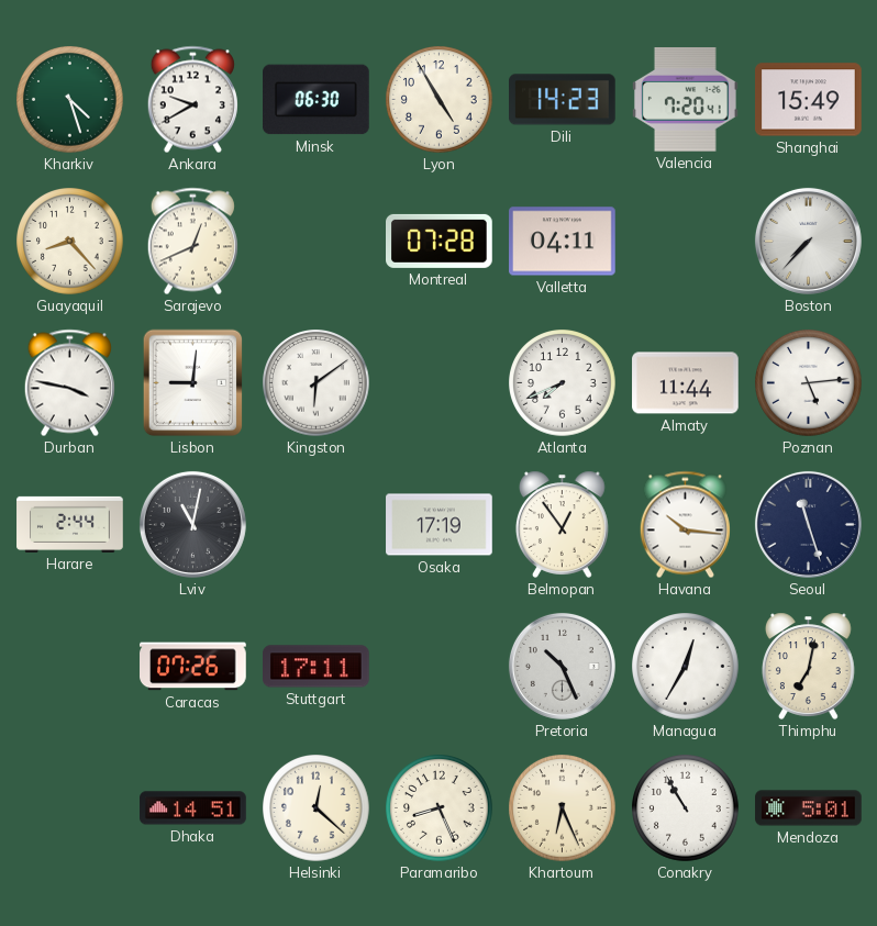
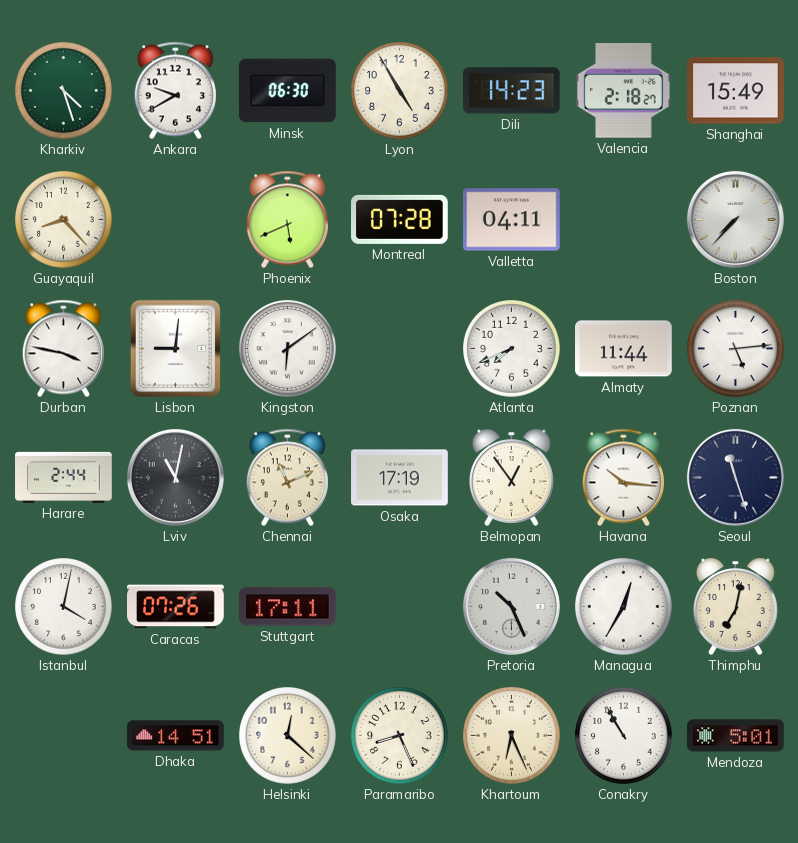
Valencia: 7:20 -> 2:18 (624, 91)
Sarajevo: 12:41 -> none (192, 242)
Phoenix: none -> 5:41 (287, 220)
Chennai: none -> 11:11 (287, 478)
Istanbul: none -> 4:02 (64, 607)
